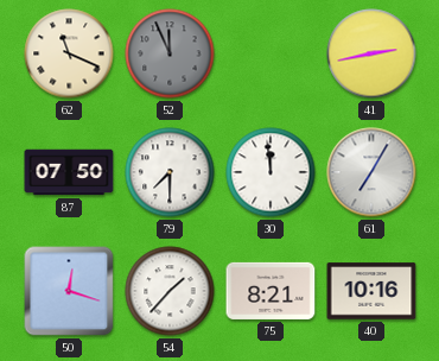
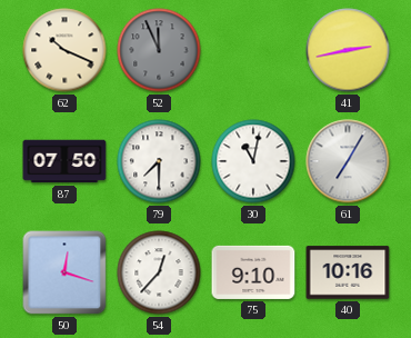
62: 11:19 -> 10:19 (64, 50)
30: 11:59 -> 11:02 (253, 161)
54: 1:37 -> 12:37 (159, 272)
75: 8:21 -> 9:10 (253, 272)
